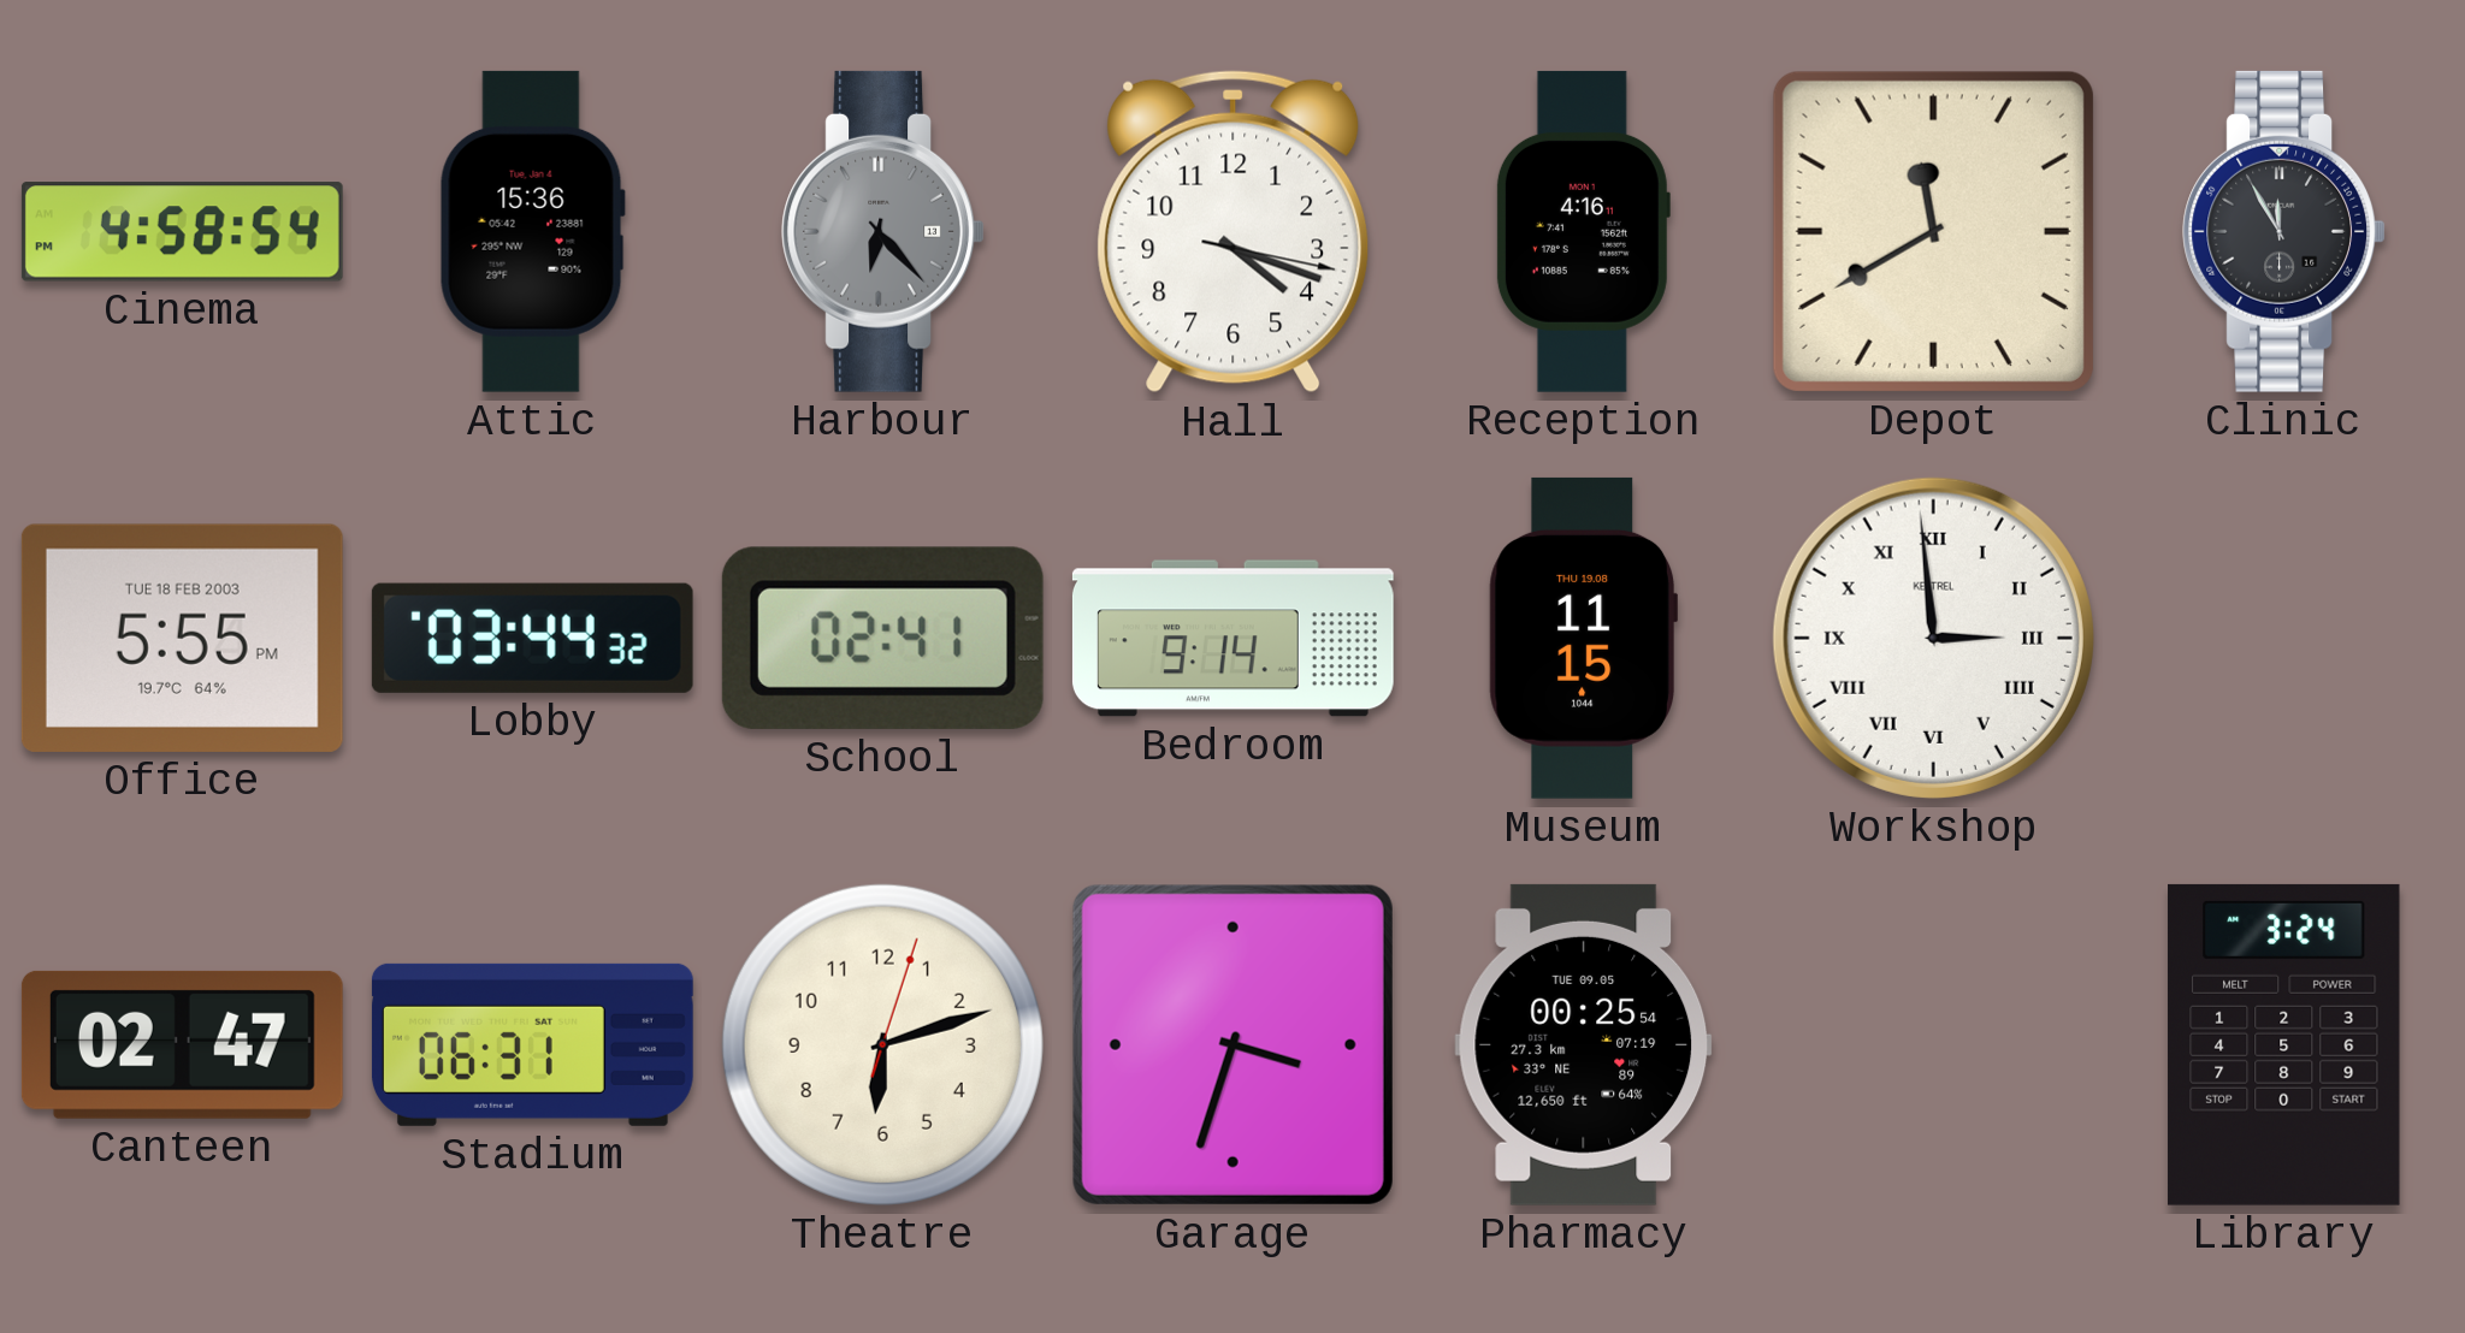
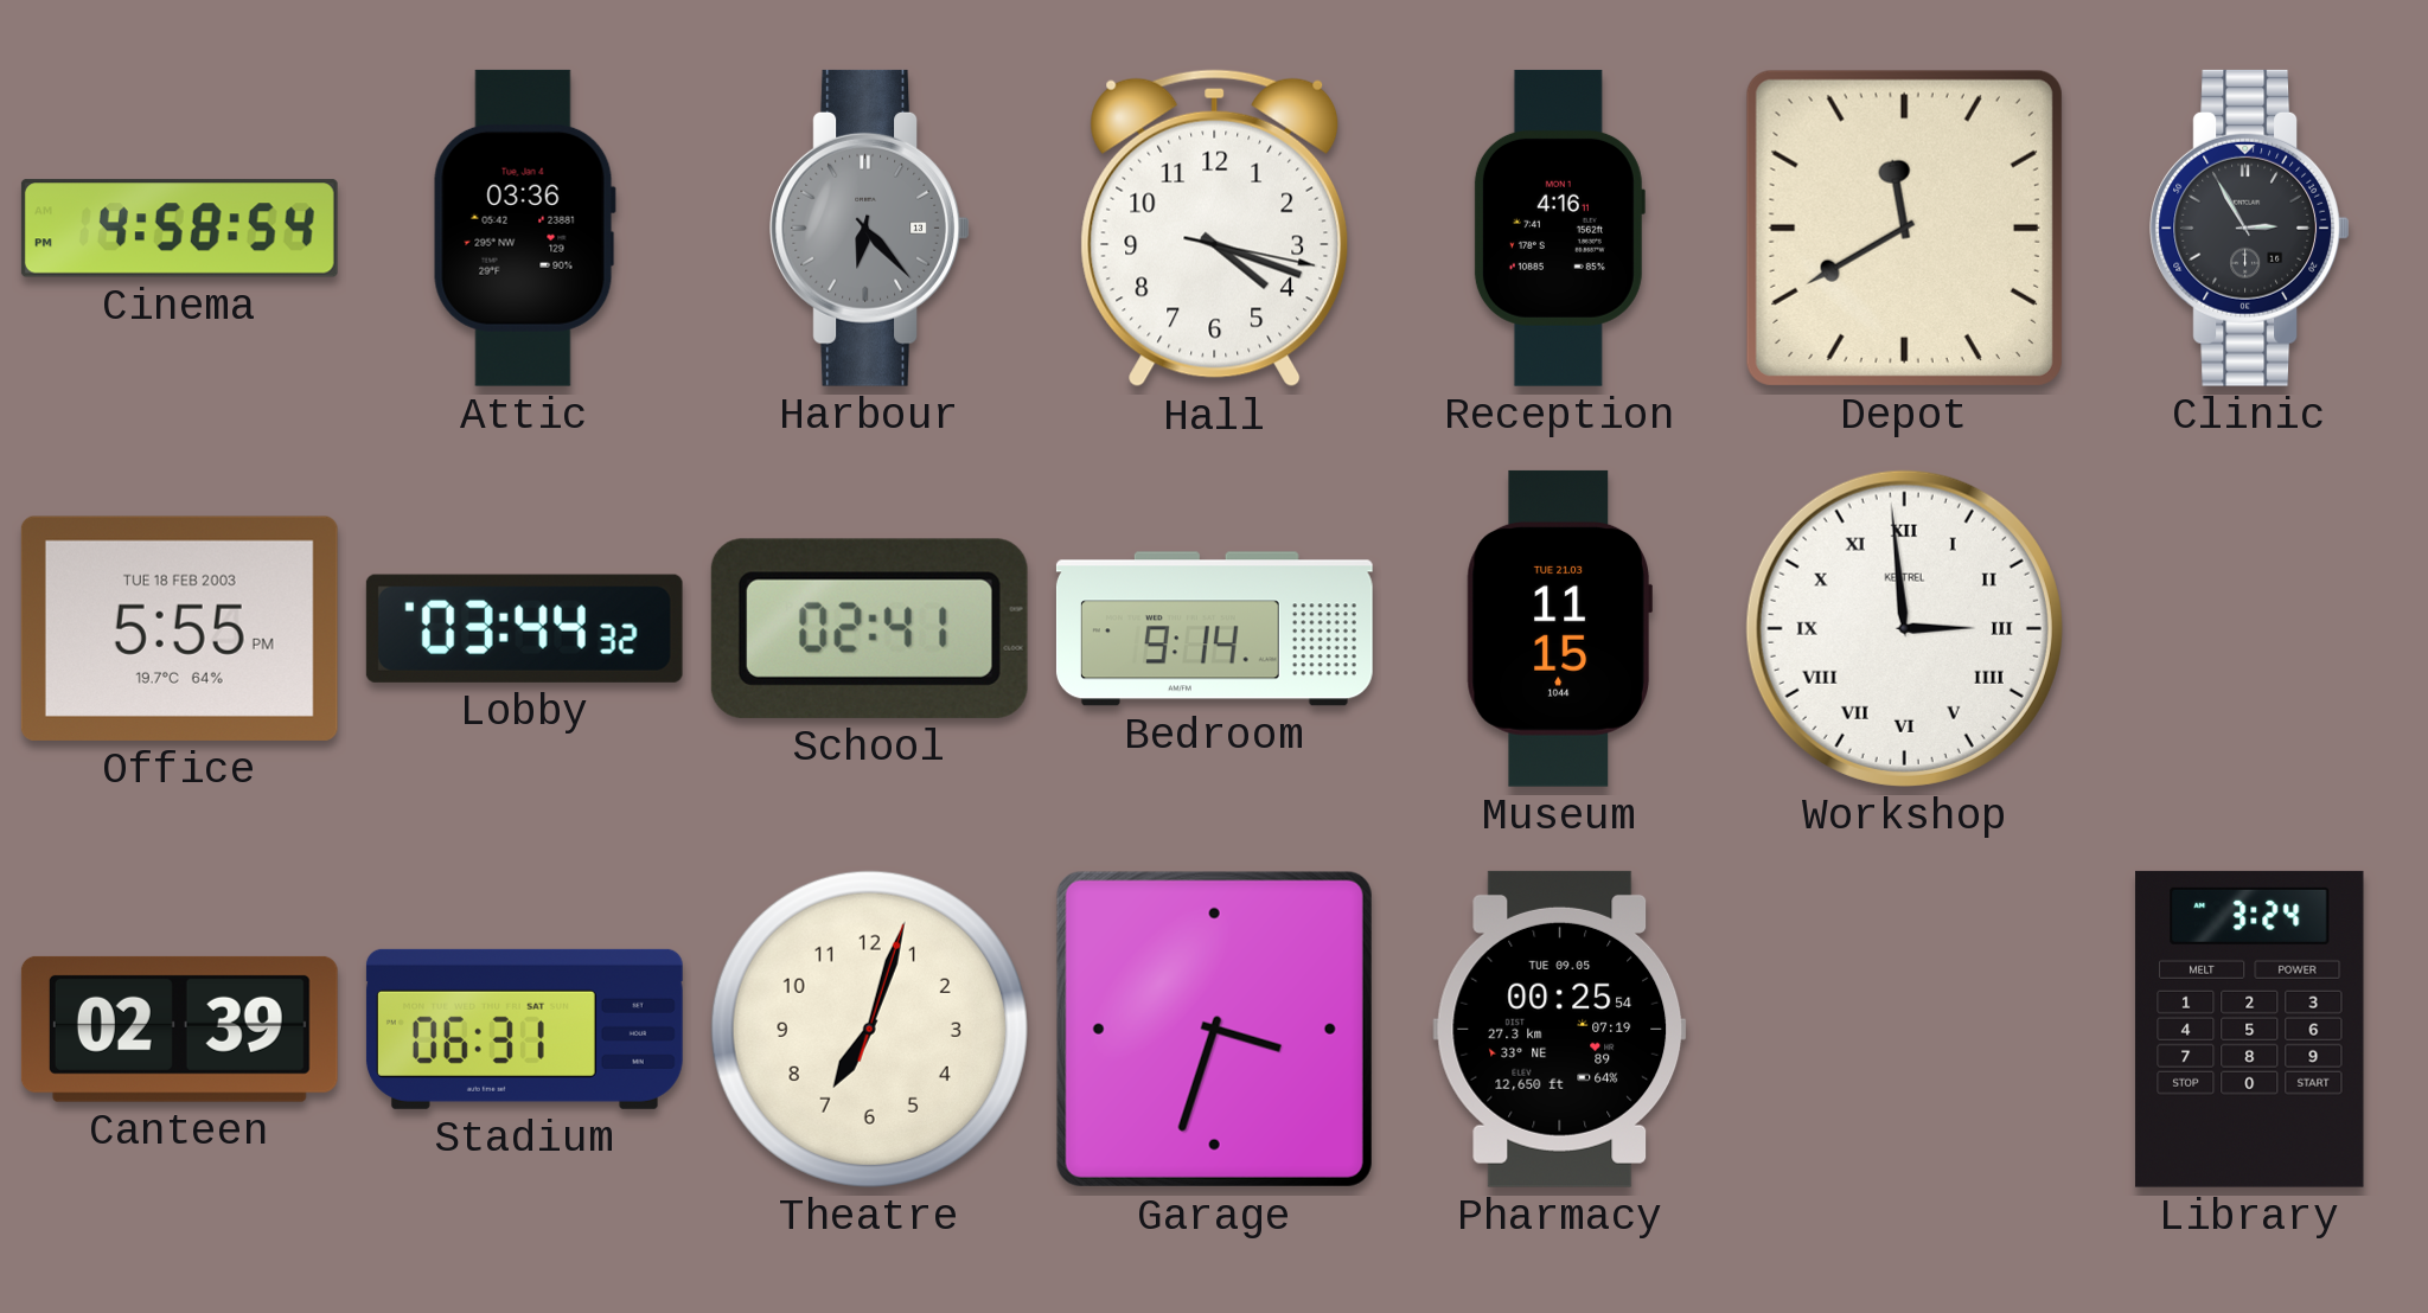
Attic: 15:36 -> 03:36 (524, 228)
Clinic: 11:55 -> 2:55 (2249, 228)
Museum date: THU 19.08 -> TUE 21.03 (1559, 628)
Canteen: 02:47 -> 02:39 (179, 1029)
Theatre: 6:12 -> 7:03 (869, 1029)
